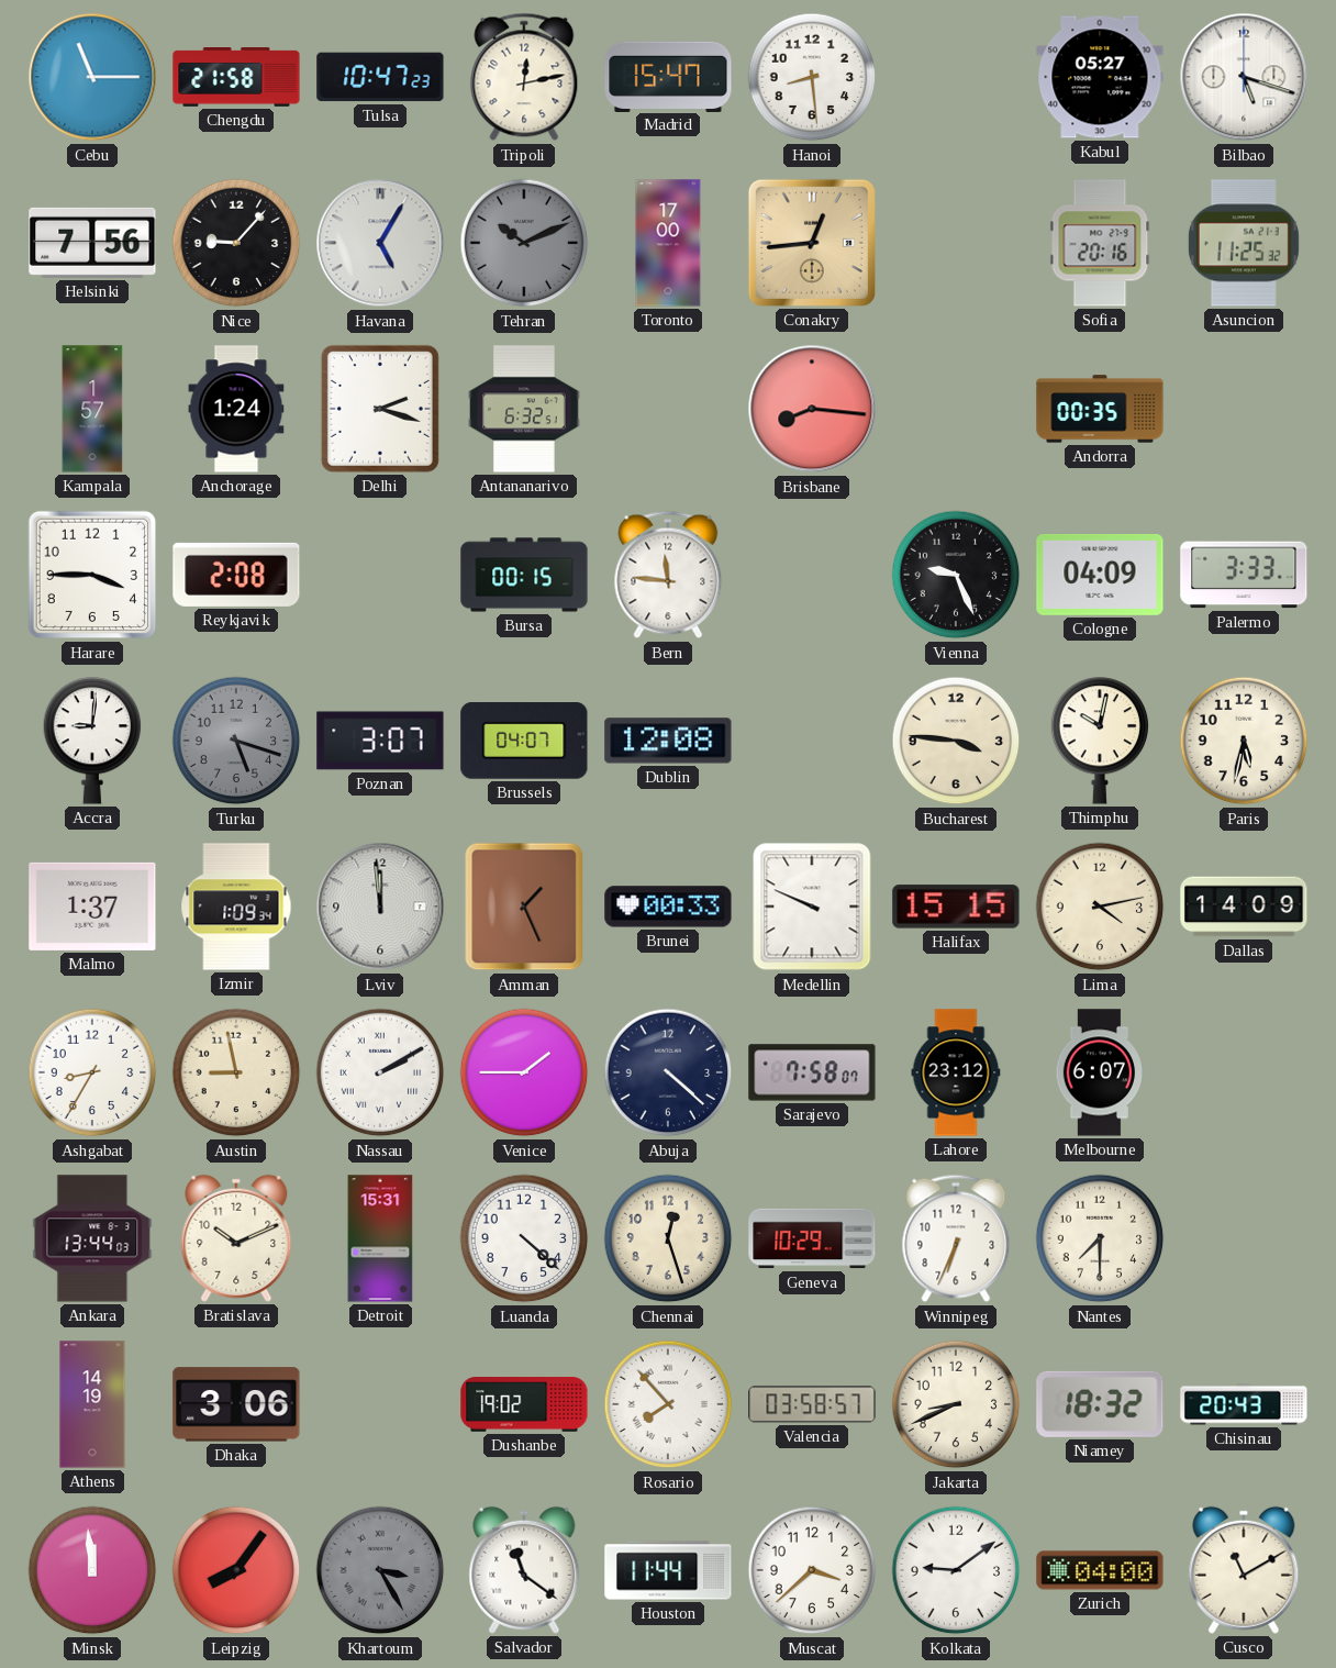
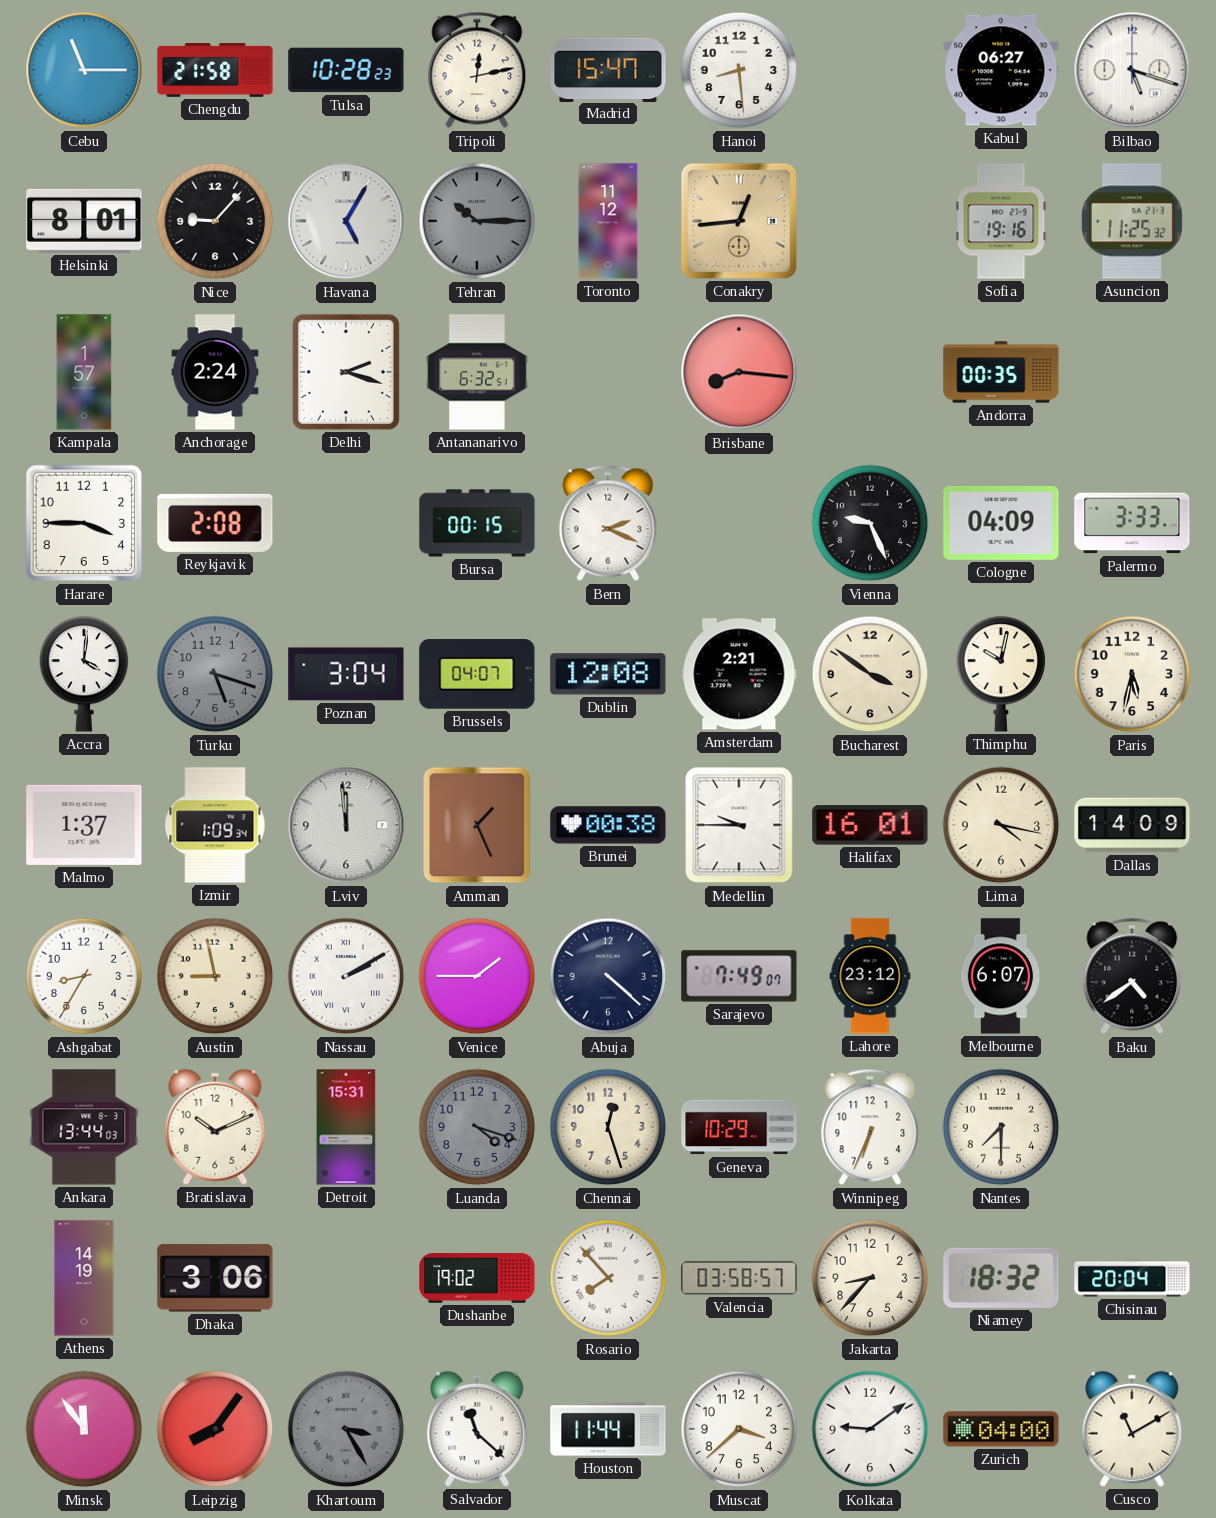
Tulsa: 10:47 -> 10:28 (346, 70)
Kabul: 05:27 -> 06:27 (1001, 70)
Helsinki: 7:56 -> 8:01 (84, 221)
Tehran: 10:11 -> 10:15 (477, 221)
Toronto: 17:00 -> 11:12 (608, 221)
Sofia: 20:16 -> 19:16 (1001, 221)
Anchorage: 1:24 -> 2:24 (215, 372)
Bern: 11:46 -> 2:19 (608, 523)
Accra: 9:01 -> 4:01 (84, 674)
Poznan: 3:07 -> 3:04 (346, 674)
Amsterdam: none -> 2:21 (739, 674)
Bucharest: 3:46 -> 3:51 (870, 674)
Brunei: 00:33 -> 00:38 (608, 825)
Medellin: 9:49 -> 9:45 (739, 825)
Halifax: 15:15 -> 16:01 (870, 825)
Lima: 4:13 -> 4:17 (1001, 825)
Sarajevo: 7:58 -> 7:49 (739, 976)
Baku: none -> 4:39 (1132, 976)
Luanda: 4:22 -> 4:18 (477, 1127)
Luanda dial: white -> grey (477, 1127)
Jakarta: 8:41 -> 8:37 (870, 1278)
Chisinau: 20:43 -> 20:04 (1132, 1278)
Minsk: 11:59 -> 11:54 (84, 1429)
Salvador: 11:21 -> 11:22 (477, 1429)
